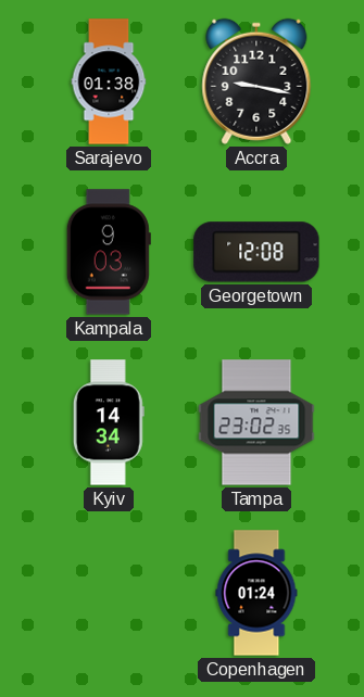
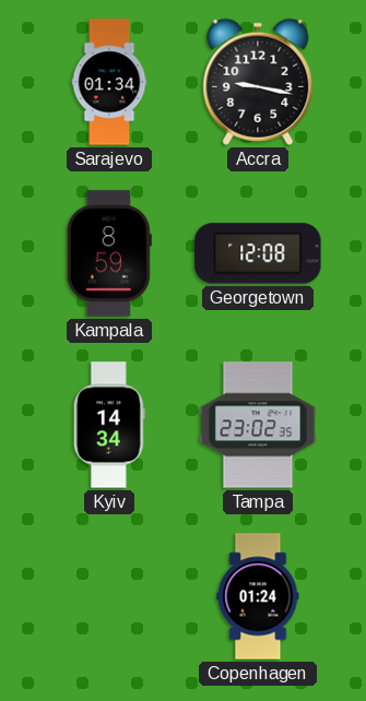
Sarajevo: 01:38 -> 01:34 (109, 82)
Kampala: 9:03 -> 8:59 (109, 253)
